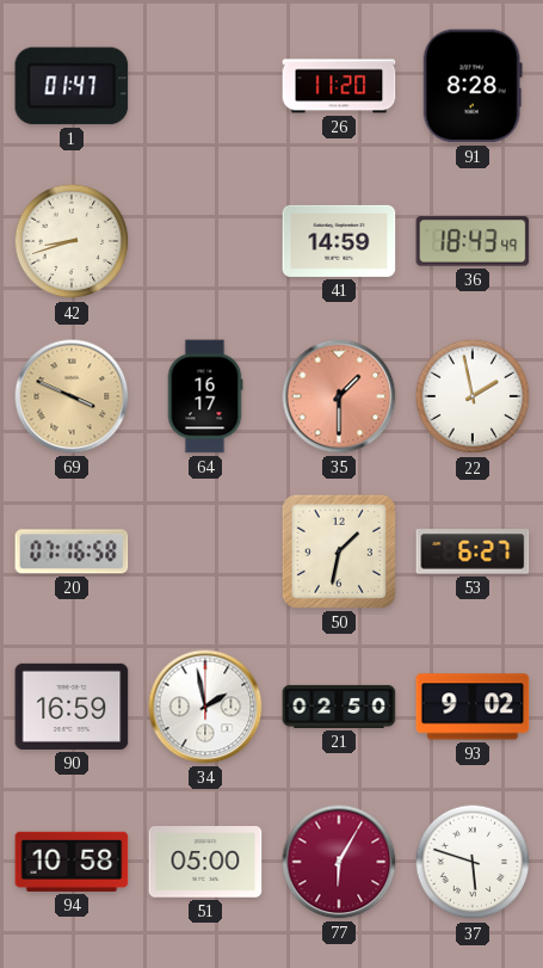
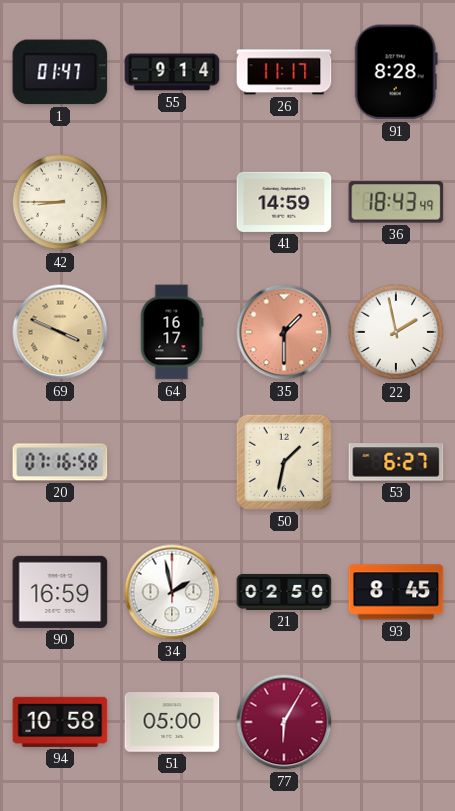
55: none -> 9:14 (172, 72)
26: 11:20 -> 11:17 (284, 72)
42: 8:42 -> 8:45 (60, 202)
93: 9:02 -> 8:45 (396, 592)
37: 5:48 -> none (473, 862)
